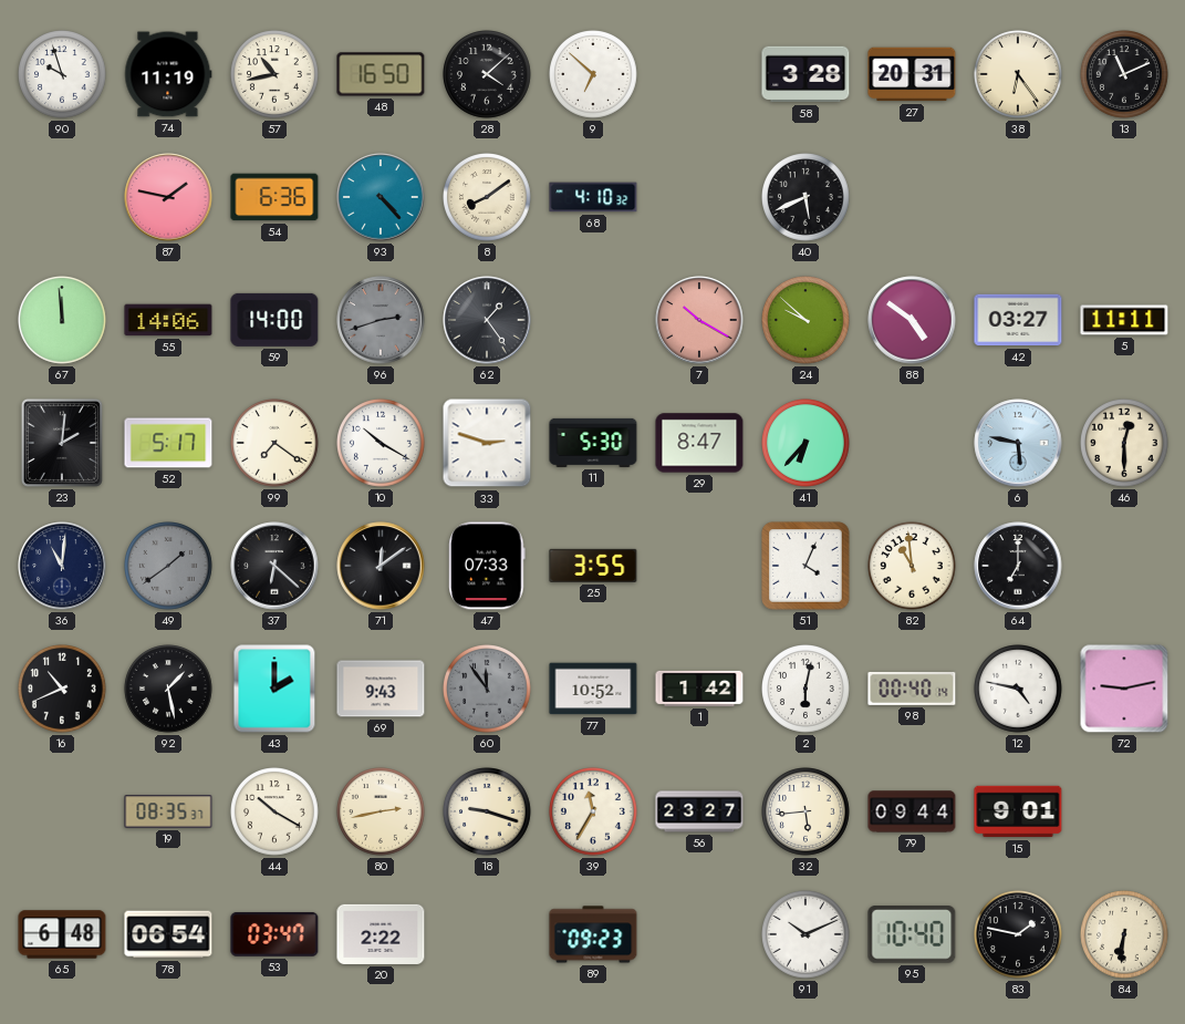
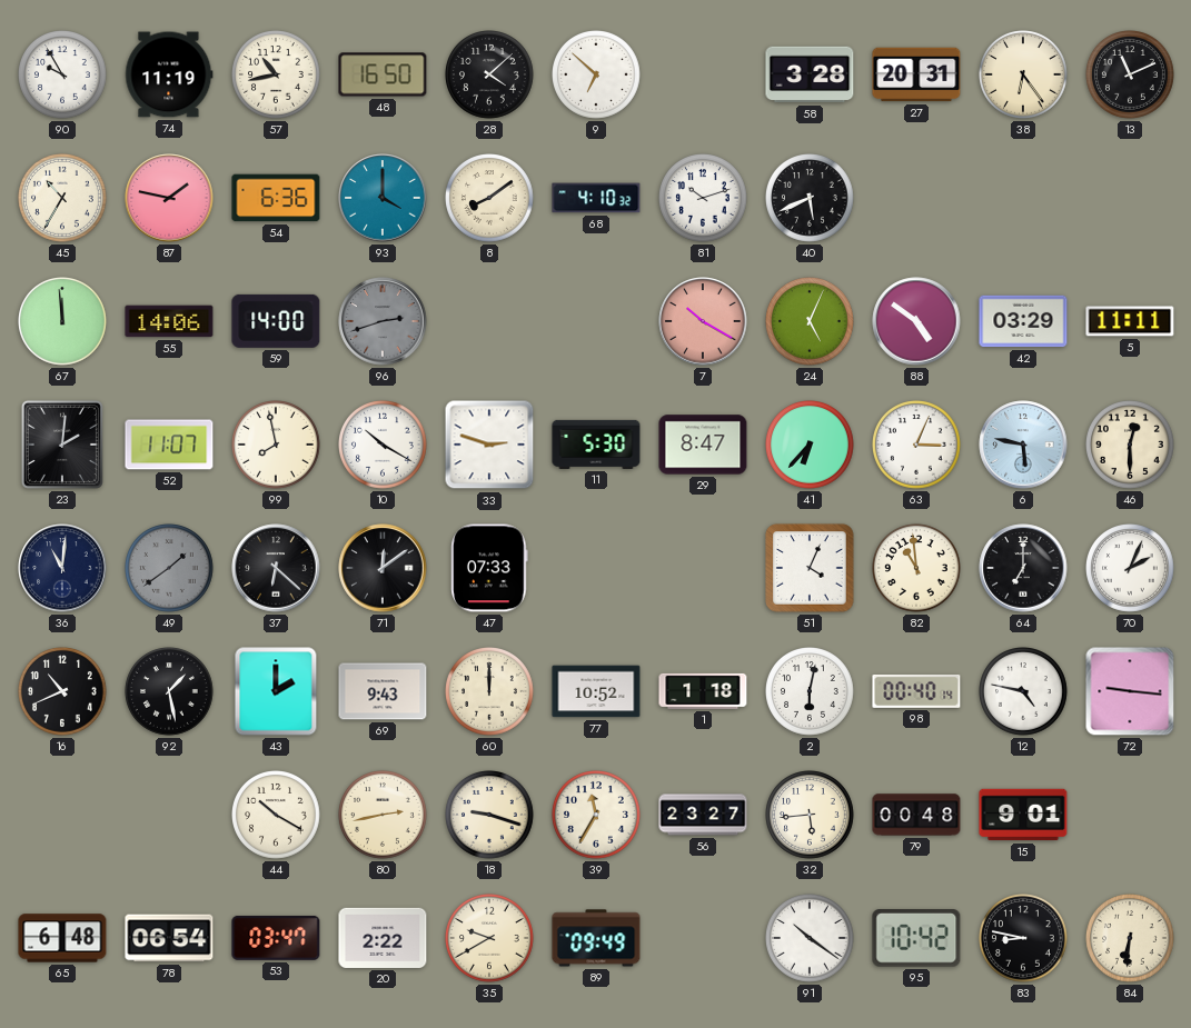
90: 9:57 -> 9:55 (63, 76)
45: none -> 10:35 (63, 199)
93: 4:23 -> 4:00 (383, 198)
81: none -> 10:12 (704, 199)
62: 1:24 -> none (487, 320)
24: 9:52 -> 5:04 (811, 322)
42: 03:27 -> 03:29 (1023, 321)
52: 5:17 -> 11:07 (169, 445)
99: 7:21 -> 7:58 (277, 446)
63: none -> 3:04 (917, 446)
25: 3:55 -> none (593, 566)
70: none -> 2:04 (1131, 569)
60: 11:54 -> 12:00 (490, 692)
60 dial: grey -> cream (490, 692)
1: 1:42 -> 1:18 (703, 691)
72: 9:13 -> 9:16 (1130, 691)
19: 08:35 -> none (168, 811)
79: 09:44 -> 00:48 (916, 815)
35: none -> 9:40 (490, 939)
89: 09:23 -> 09:49 (596, 938)
91: 10:11 -> 10:21 (811, 939)
95: 10:40 -> 10:42 (916, 939)
83: 1:47 -> 8:47 (1024, 939)
